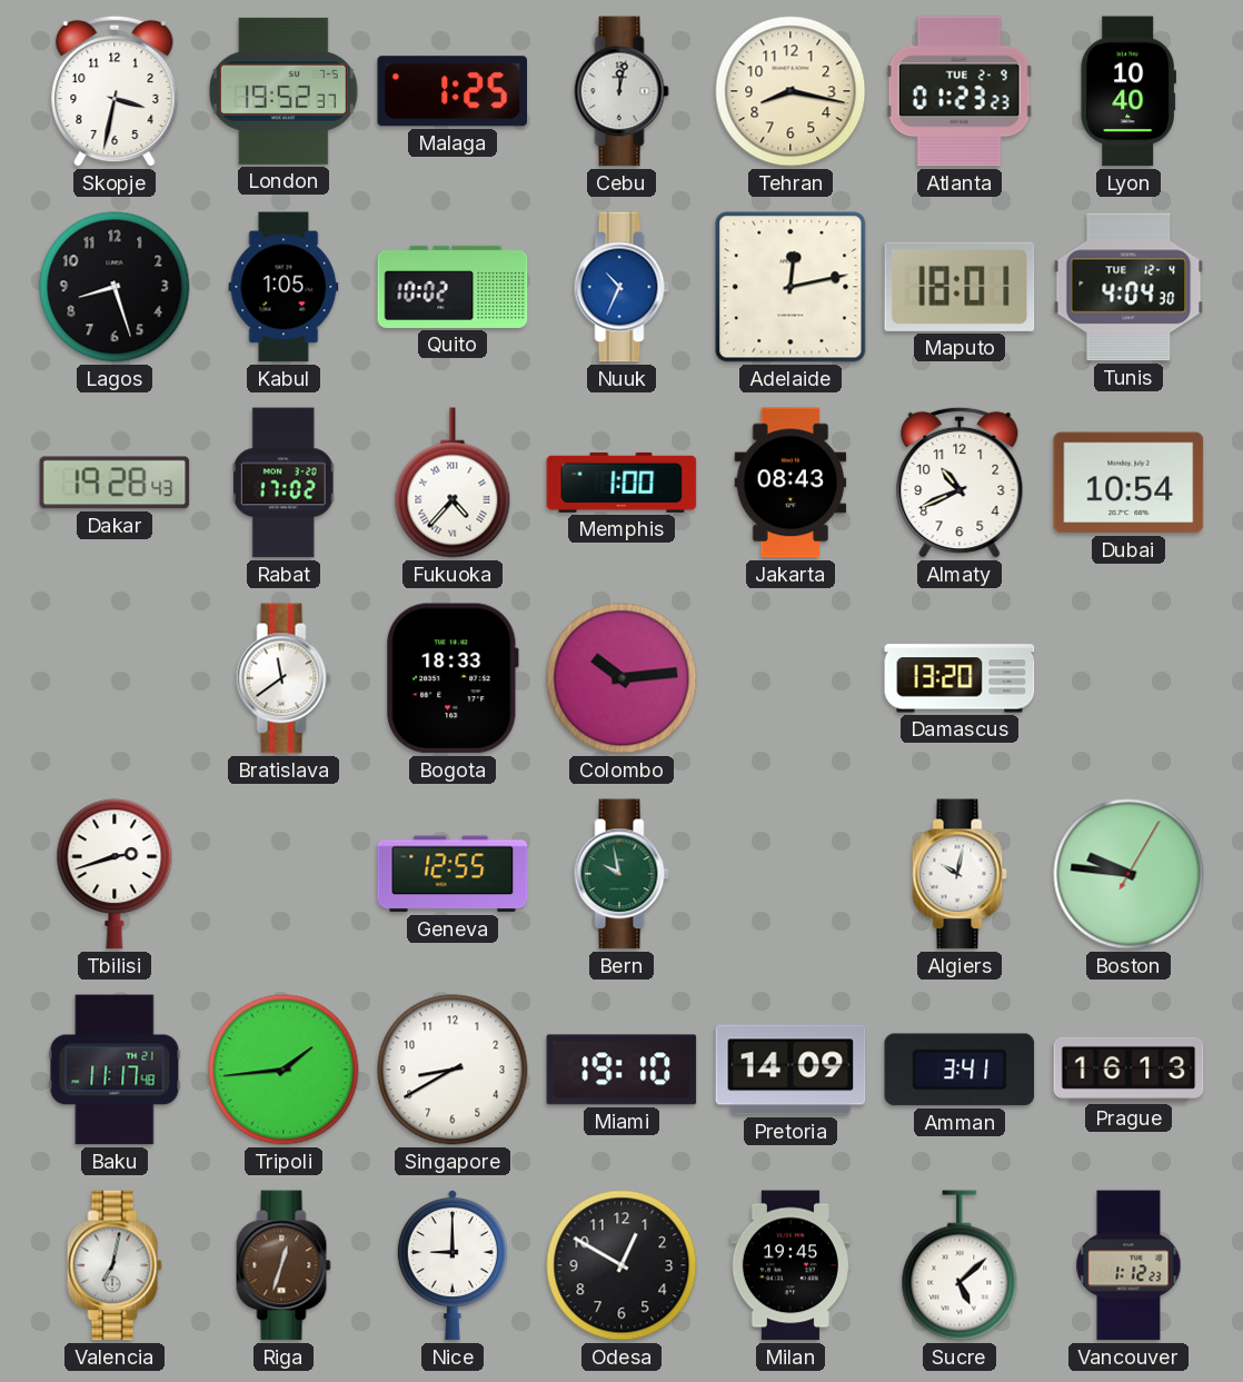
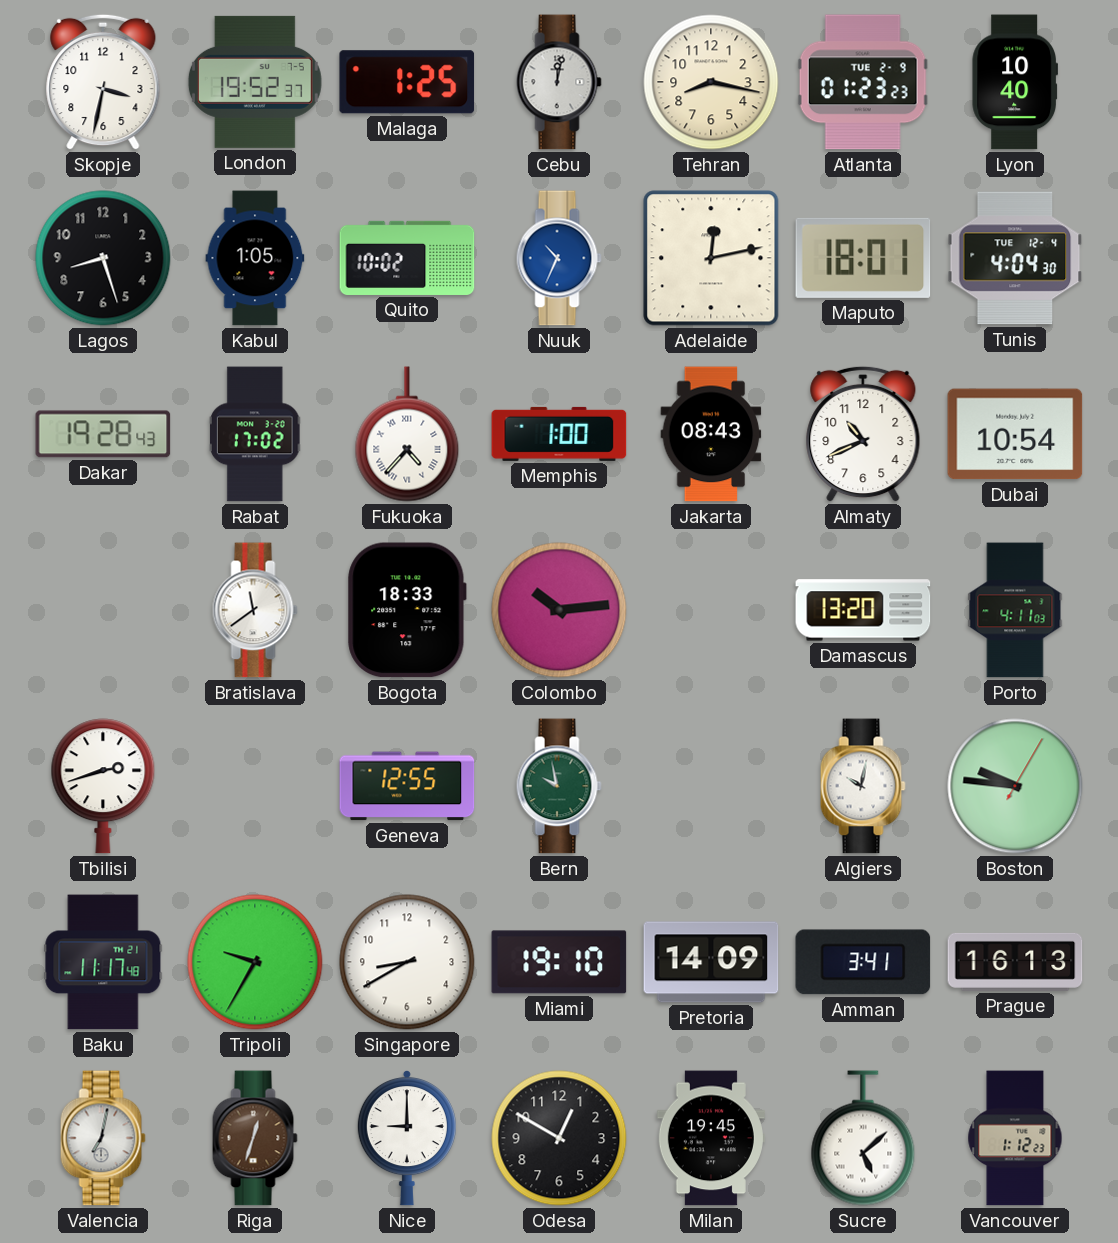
Porto: none -> 4:11 (1015, 610)
Tripoli: 1:44 -> 9:35 (255, 962)
